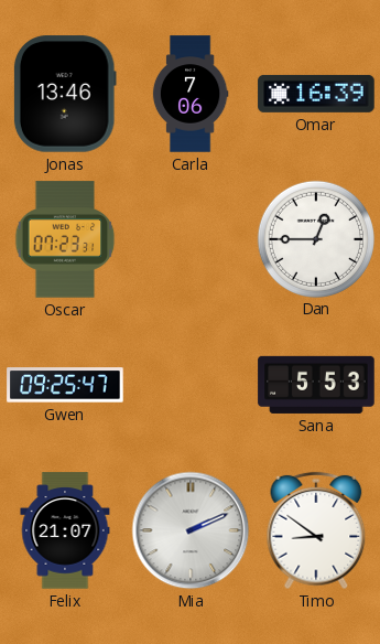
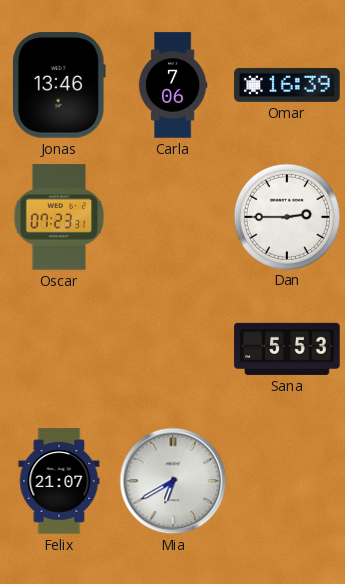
Dan: 12:45 -> 2:45 (286, 216)
Gwen: 09:25 -> none (65, 385)
Mia: 2:11 -> 6:40 (173, 481)
Timo: 8:51 -> none (316, 530)
